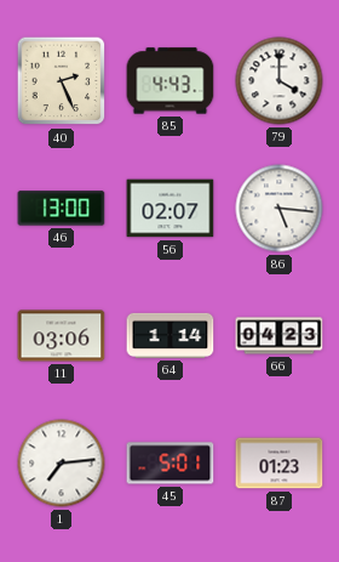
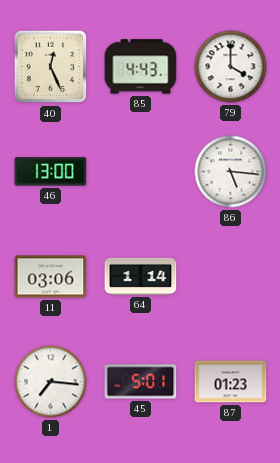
40: 2:26 -> 12:26 (51, 67)
56: 02:07 -> none (171, 209)
66: 04:23 -> none (280, 336)
1: 7:14 -> 7:16 (51, 382)
